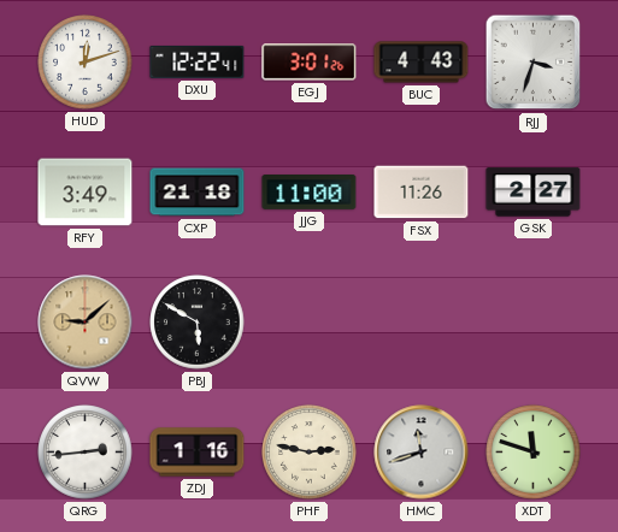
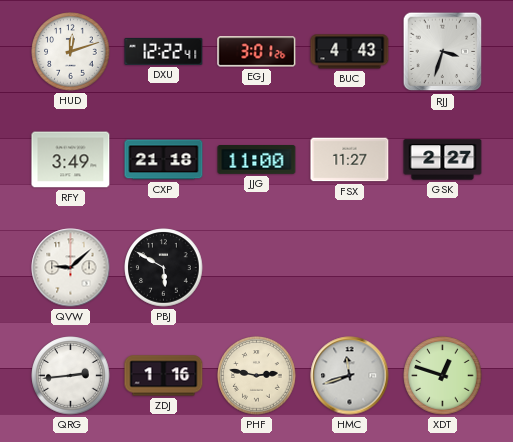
FSX: 11:26 -> 11:27 (350, 160)
QVW dial: champagne -> white (71, 268)
XDT: 11:48 -> 12:48 (443, 376)
